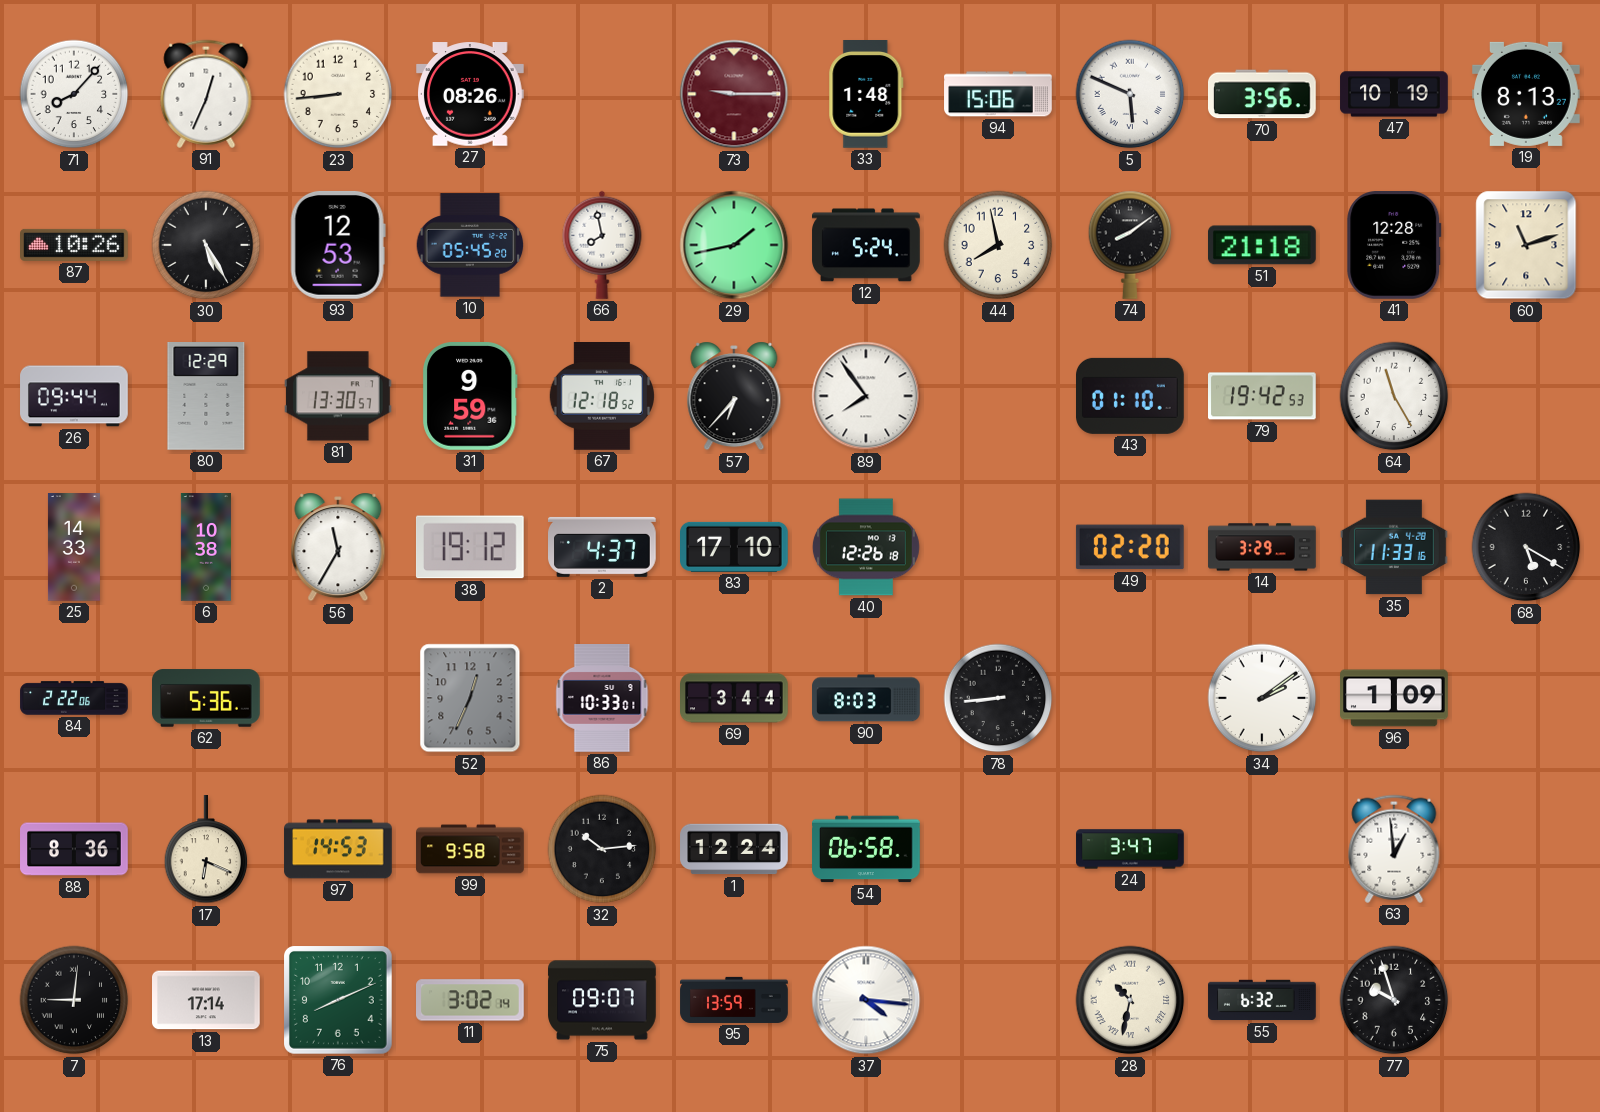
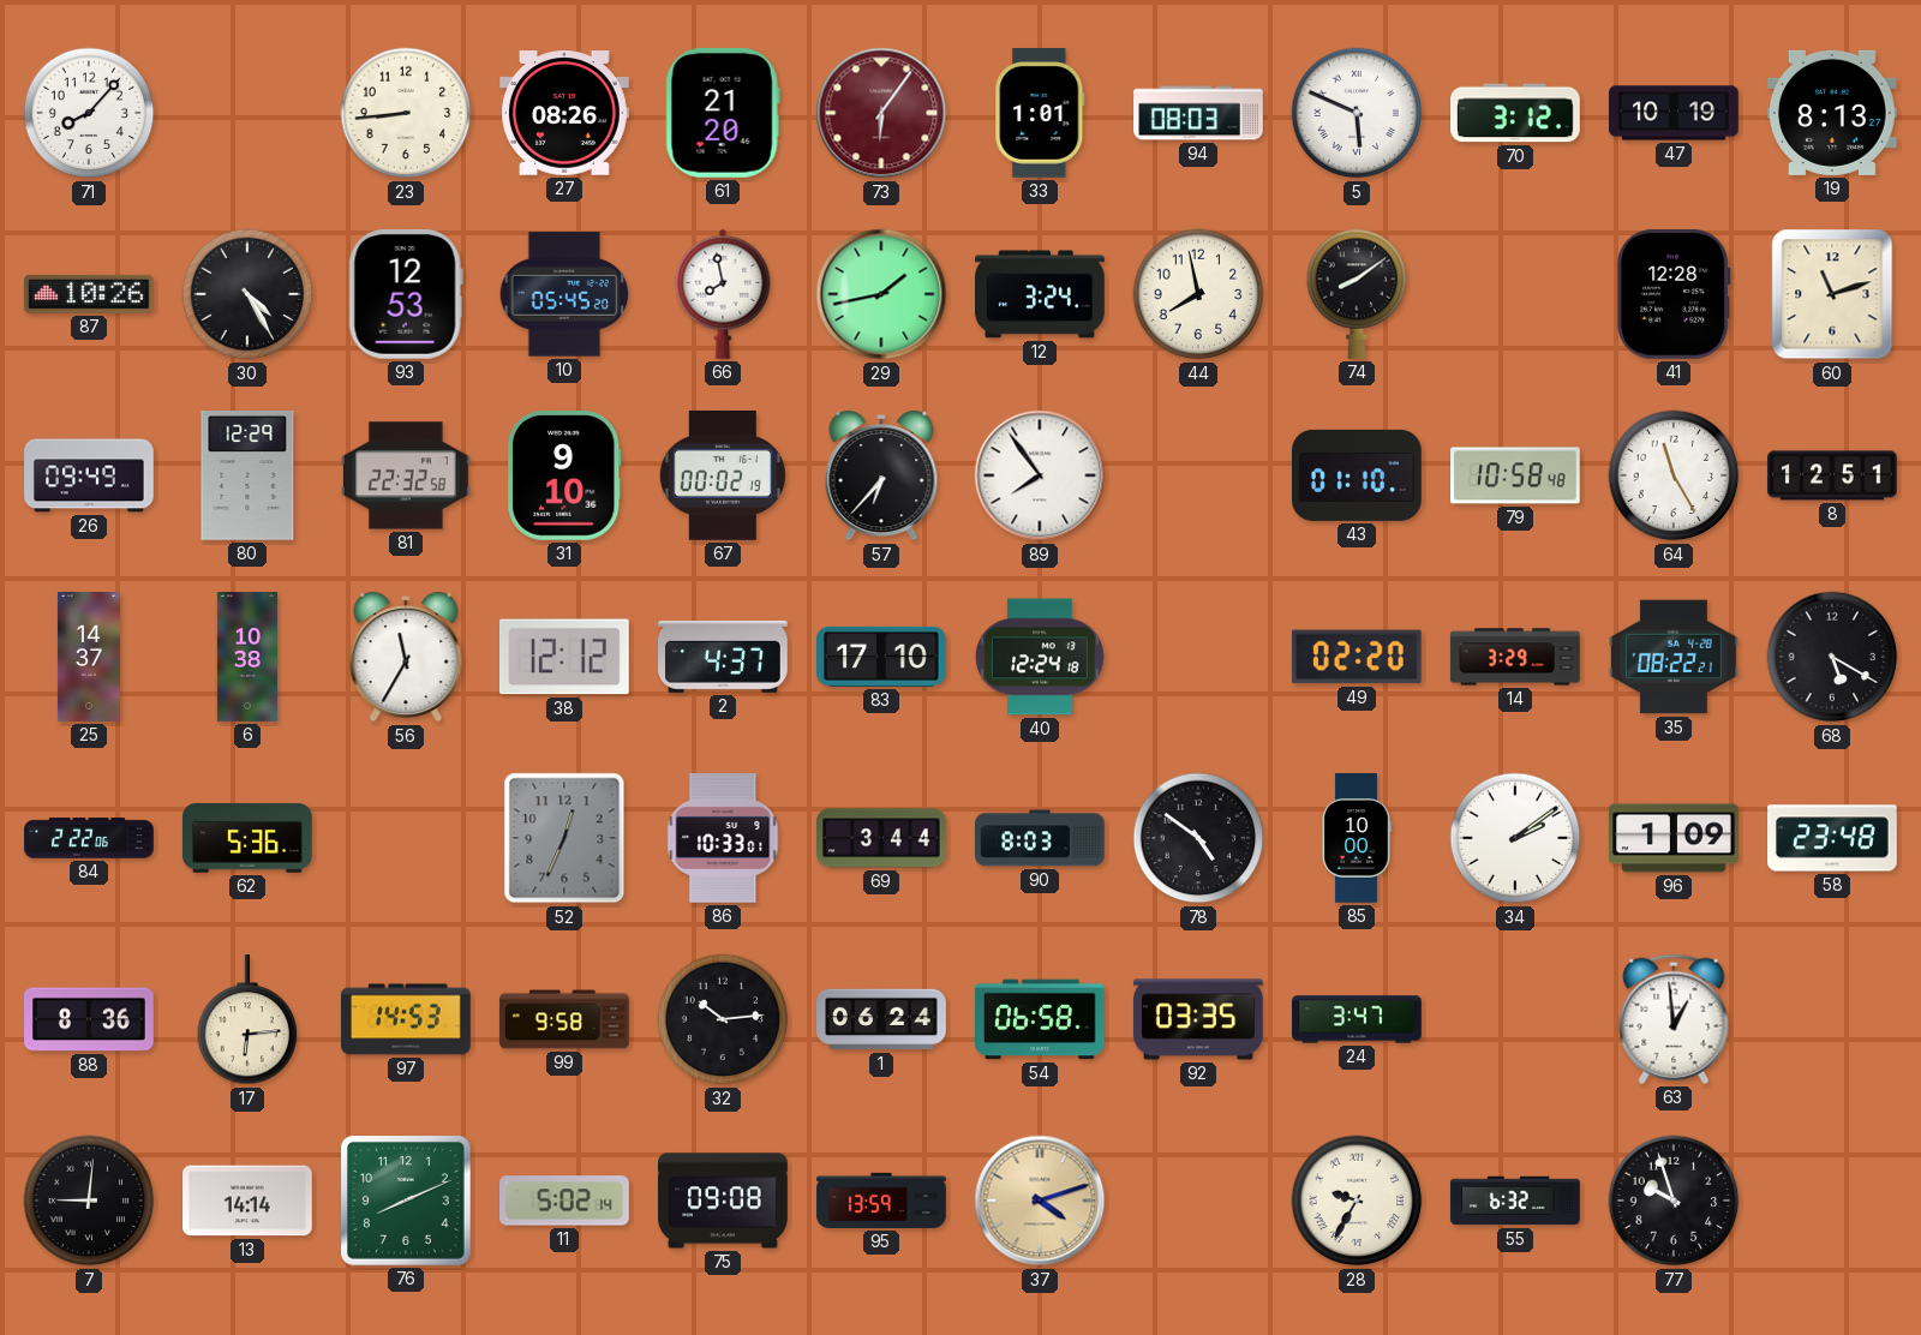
91: 12:34 -> none (206, 94)
61: none -> 21:20 (723, 113)
73: 9:15 -> 6:06 (881, 113)
33: 1:48 -> 1:01 (1040, 114)
94: 15:06 -> 08:03 (1198, 113)
70: 3:56 -> 3:12 (1516, 113)
30: 5:25 -> 4:25 (247, 294)
12: 5:24 -> 3:24 (1040, 294)
51: 21:18 -> none (1263, 245)
26: 09:44 -> 09:49 (89, 475)
81: 13:30 -> 22:32 (407, 475)
31: 9:59 -> 9:10 (564, 477)
67: 12:18 -> 00:02 (722, 477)
79: 19:42 -> 10:58 (1516, 475)
8: none -> 12:51 (1832, 475)
25: 14:33 -> 14:37 (89, 657)
38: 19:12 -> 12:12 (564, 657)
40: 12:26 -> 12:24 (1040, 657)
35: 11:33 -> 08:22 (1675, 657)
78: 8:44 -> 4:51 (1198, 838)
85: none -> 10:00 (1357, 838)
58: none -> 23:48 (1832, 838)
17: 6:19 -> 6:14 (247, 1020)
1: 12:24 -> 06:24 (881, 1019)
92: none -> 03:35 (1199, 1019)
13: 17:14 -> 14:14 (249, 1201)
11: 3:02 -> 5:02 (565, 1201)
75: 09:07 -> 09:08 (723, 1201)
37: 4:16 -> 4:12 (1040, 1201)
37 dial: white -> champagne (1040, 1201)
28: 10:32 -> 9:35 (1357, 1201)
